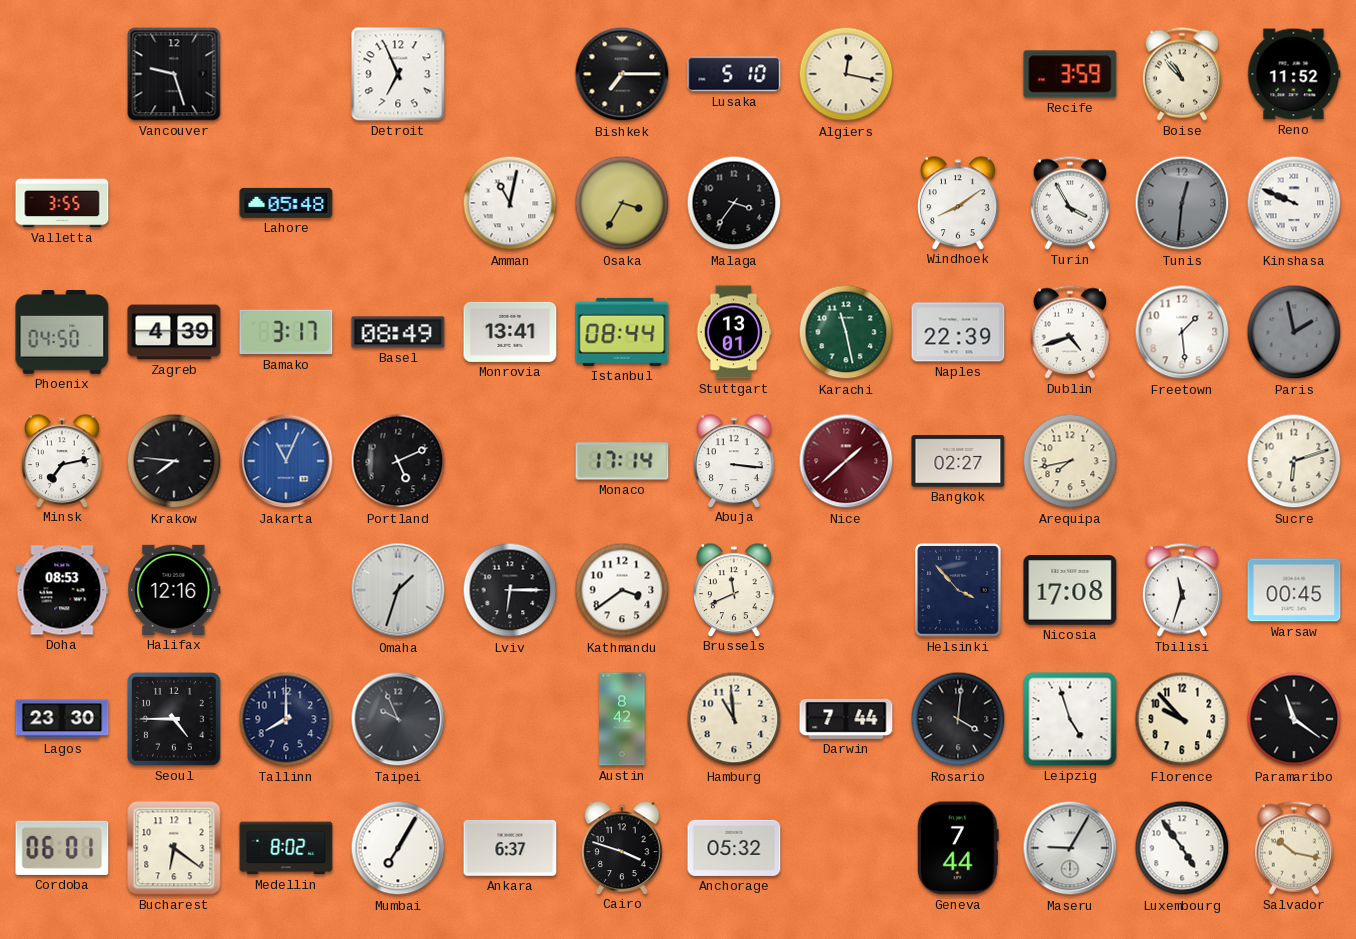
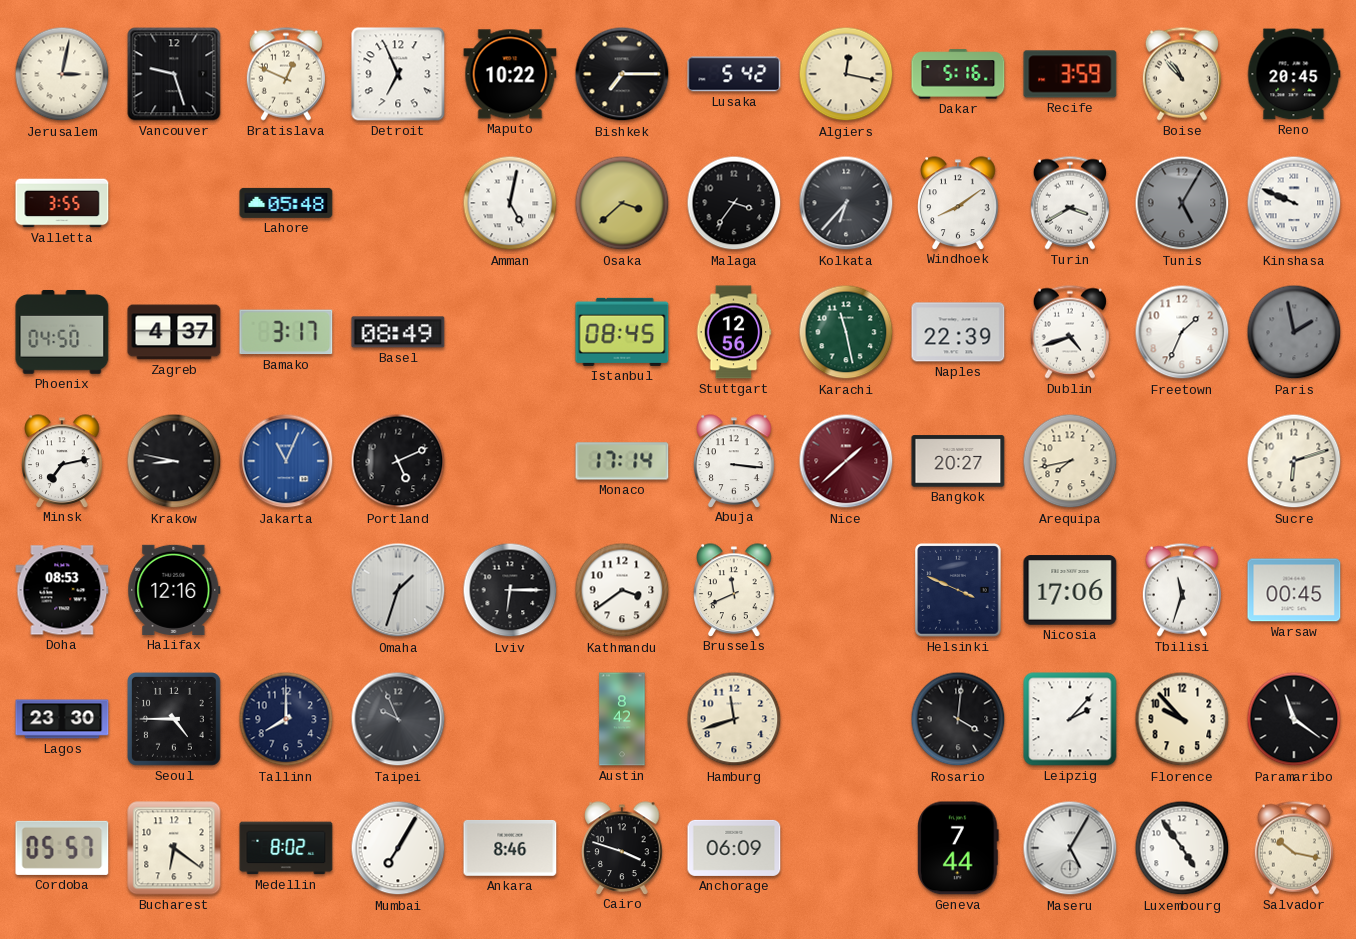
Jerusalem: none -> 3:02 (62, 74)
Bratislava: none -> 12:49 (286, 74)
Maputo: none -> 10:22 (510, 74)
Lusaka: 5:10 -> 5:42 (734, 74)
Dakar: none -> 5:16 (958, 74)
Reno: 11:52 -> 20:45 (1294, 74)
Amman: 11:02 -> 5:02 (510, 203)
Osaka: 3:35 -> 3:38 (622, 203)
Kolkata: none -> 6:37 (846, 203)
Turin: 3:55 -> 3:40 (1070, 203)
Tunis: 12:31 -> 5:05 (1182, 203)
Zagreb: 4:39 -> 4:37 (174, 332)
Monrovia: 13:41 -> none (510, 332)
Istanbul: 08:44 -> 08:45 (622, 332)
Stuttgart: 13:01 -> 12:56 (734, 332)
Freetown: 1:29 -> 1:34 (1182, 332)
Krakow: 7:46 -> 8:47 (174, 461)
Bangkok: 02:27 -> 20:27 (958, 461)
Helsinki: 3:53 -> 3:49 (958, 590)
Nicosia: 17:08 -> 17:06 (1070, 590)
Hamburg: 10:59 -> 11:42 (734, 719)
Darwin: 7:44 -> none (846, 719)
Leipzig: 4:57 -> 2:07 (1070, 719)
Cordoba: 06:01 -> 05:57 (62, 848)
Ankara: 6:37 -> 8:46 (510, 848)
Anchorage: 05:32 -> 06:09 (734, 848)
Maseru: 9:05 -> 5:05 (1070, 848)
